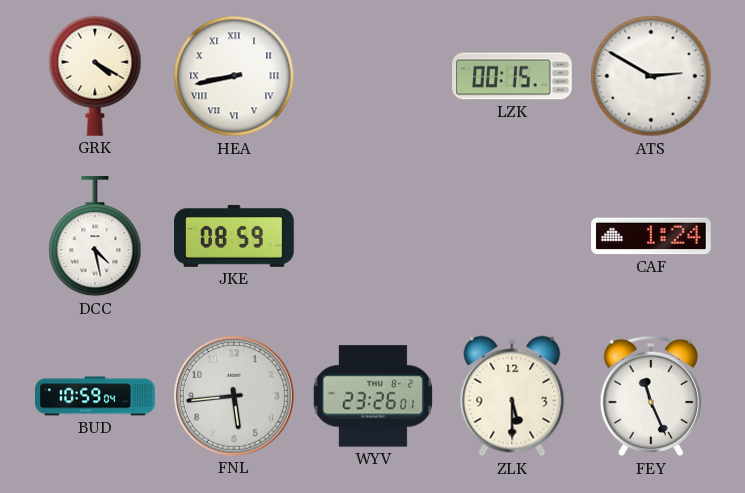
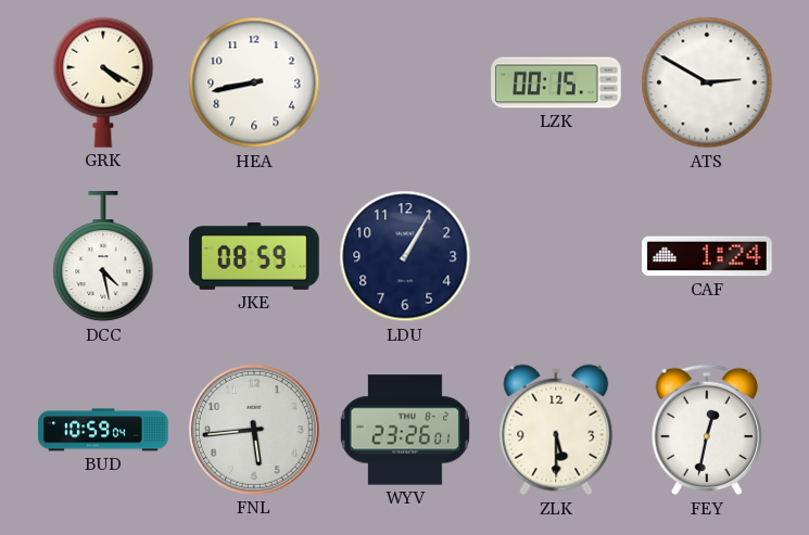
HEA numerals: Roman -> Arabic (254, 82)
LDU: none -> 1:05 (405, 256)
FEY: 11:26 -> 12:32 (706, 430)
